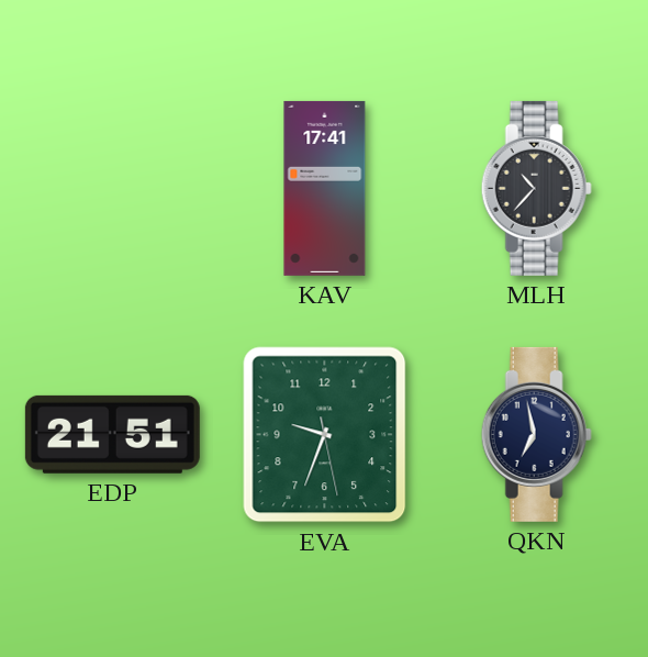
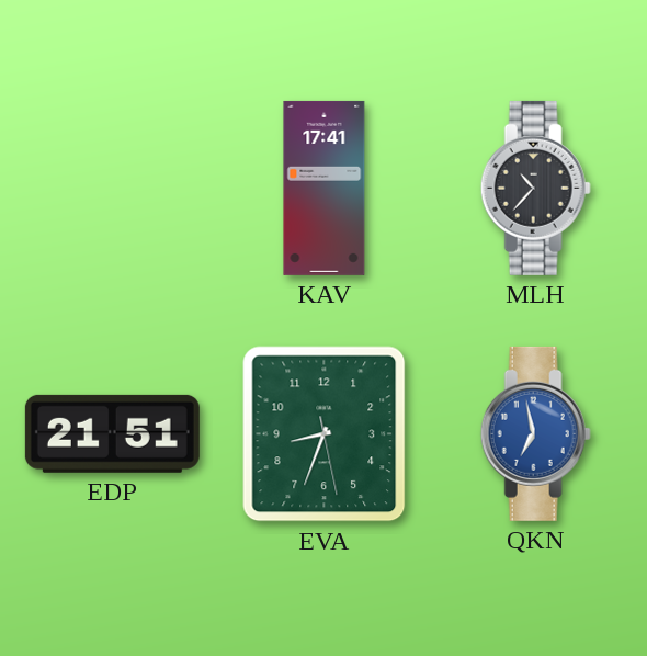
EVA: 9:33 -> 8:33 (325, 434)
QKN dial: navy -> blue (535, 433)
